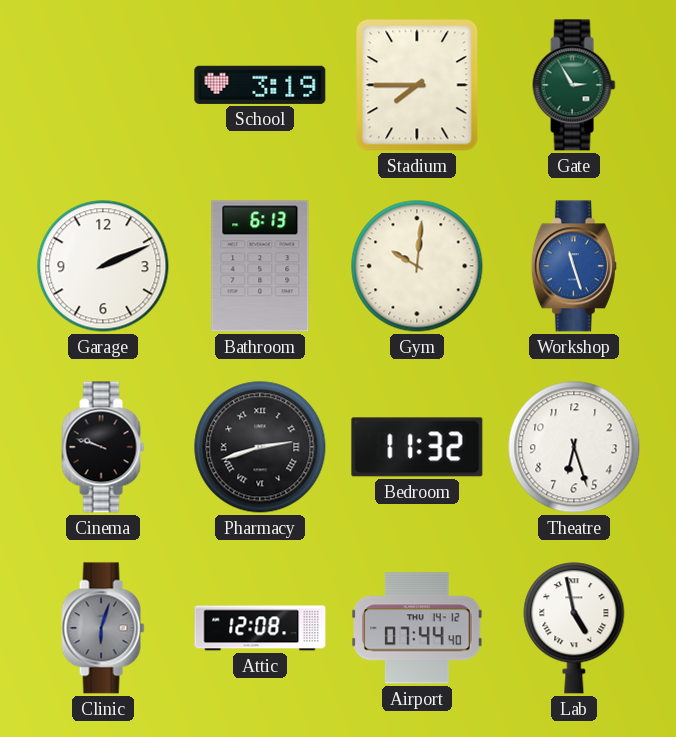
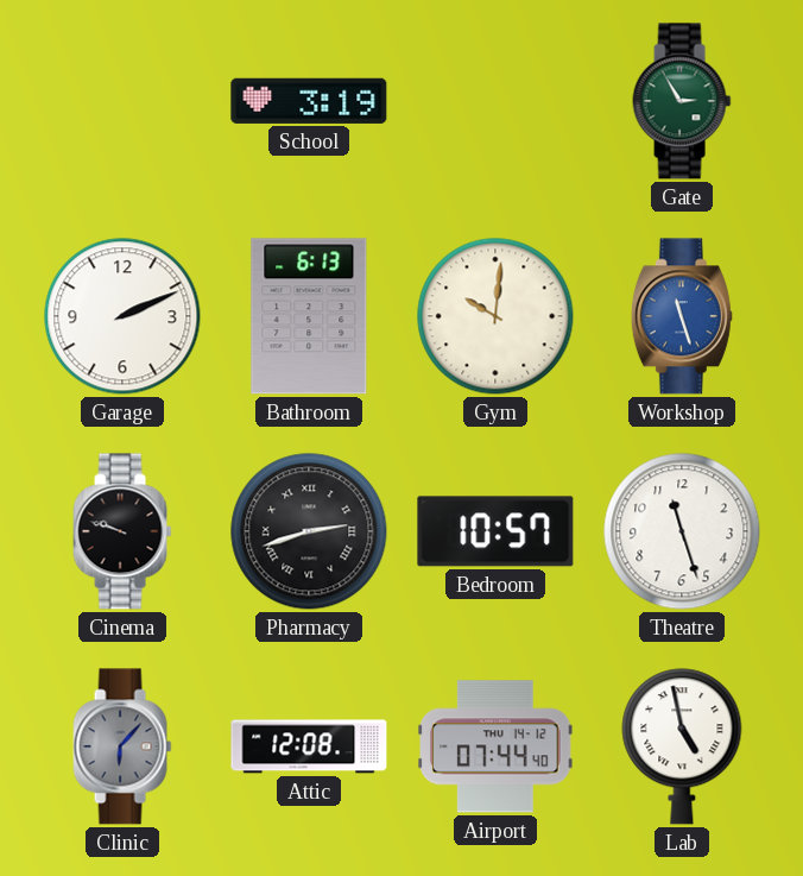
Stadium: 7:45 -> none (417, 85)
Bedroom: 11:32 -> 10:57 (495, 531)
Theatre: 6:27 -> 11:27 (682, 531)
Clinic: 6:03 -> 6:07 (122, 746)
